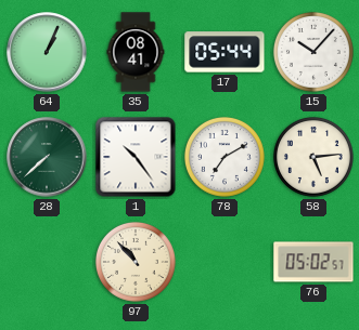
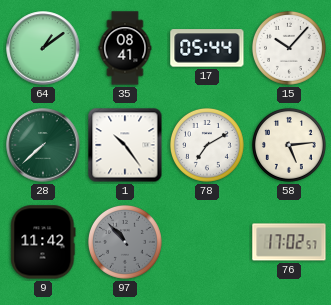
64: 1:04 -> 1:09 (43, 48)
9: none -> 11:42 (43, 242)
97 dial: cream -> grey (125, 242)
76: 05:02 -> 17:02 (289, 242)
